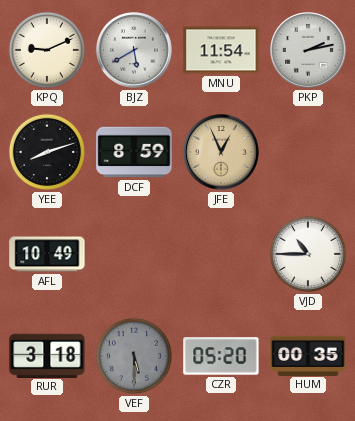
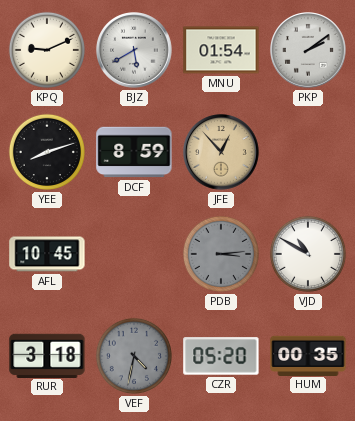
MNU: 11:54 -> 01:54 (221, 50)
PKP: 2:13 -> 2:09 (309, 51)
JFE: 12:56 -> 12:53 (222, 153)
AFL: 10:49 -> 10:45 (47, 254)
PDB: none -> 3:14 (221, 254)
VJD: 10:45 -> 10:50 (308, 254)
VEF: 5:30 -> 4:32 (134, 356)
